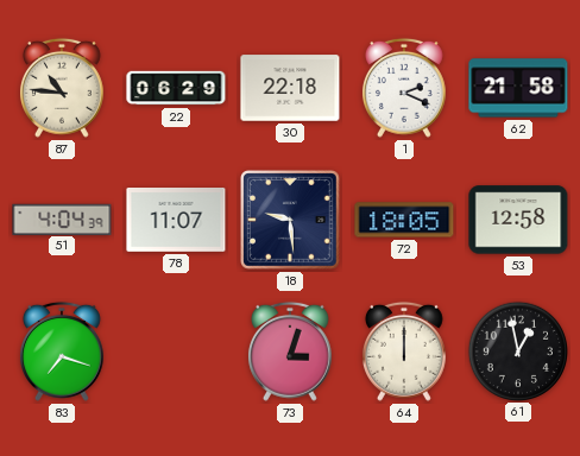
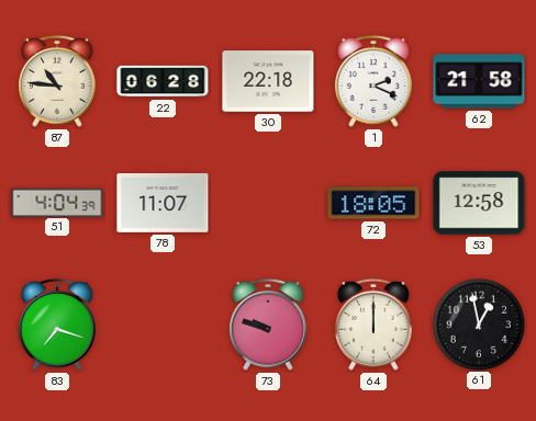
22: 06:29 -> 06:28 (163, 81)
18: 9:29 -> none (291, 221)
73: 3:03 -> 9:48 (268, 325)
